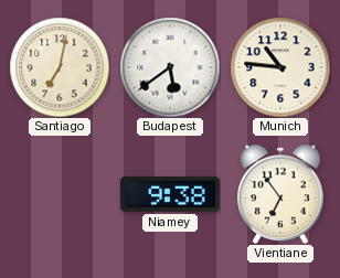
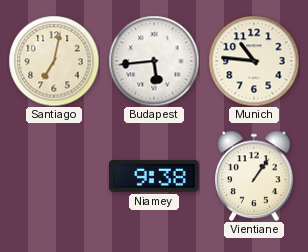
Budapest: 5:39 -> 5:44 (154, 61)
Vientiane: 6:54 -> 1:06 (254, 176)
